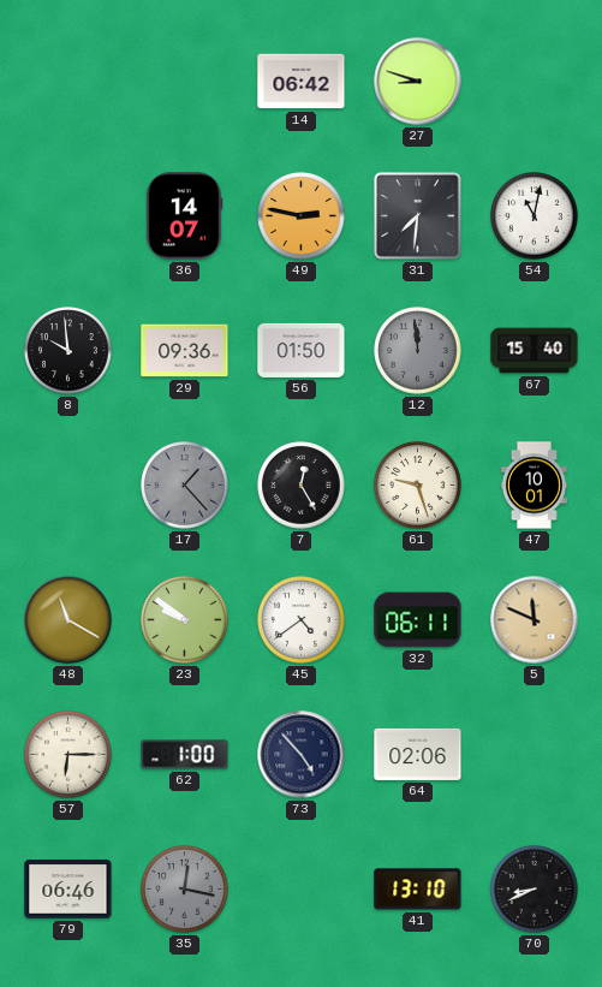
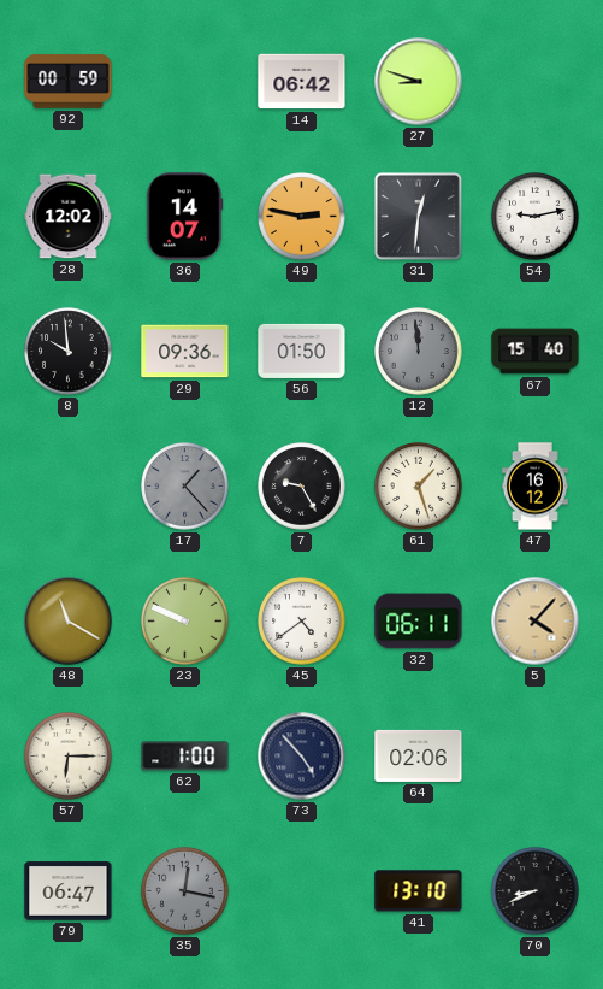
92: none -> 00:59 (69, 82)
28: none -> 12:02 (69, 217)
31: 7:31 -> 12:31 (418, 216)
54: 11:02 -> 9:13 (536, 217)
7: 12:25 -> 9:25 (302, 487)
61: 9:27 -> 1:27 (419, 487)
47: 10:01 -> 16:12 (534, 487)
23: 9:51 -> 9:49 (185, 622)
5: 11:49 -> 4:07 (536, 622)
79: 06:46 -> 06:47 (69, 891)
